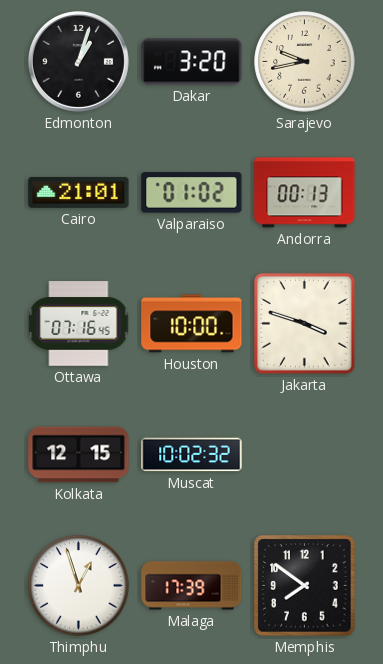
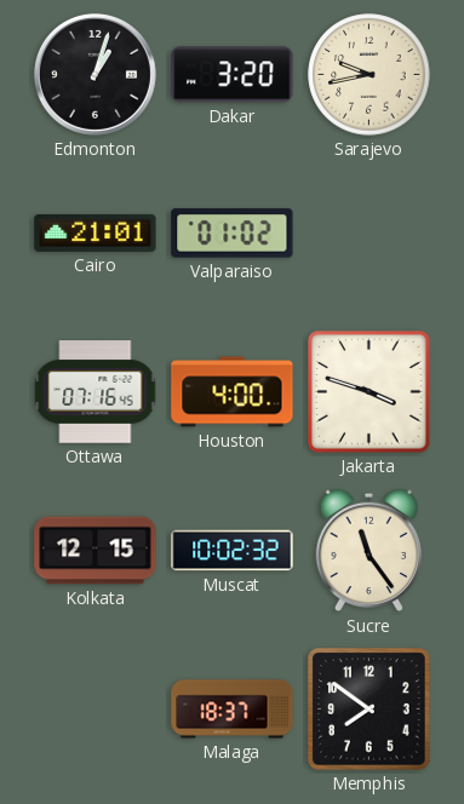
Andorra: 00:13 -> none (305, 193)
Houston: 10:00 -> 4:00 (233, 392)
Sucre: none -> 11:24 (368, 551)
Thimphu: 12:57 -> none (79, 586)
Malaga: 17:39 -> 18:37 (233, 710)
